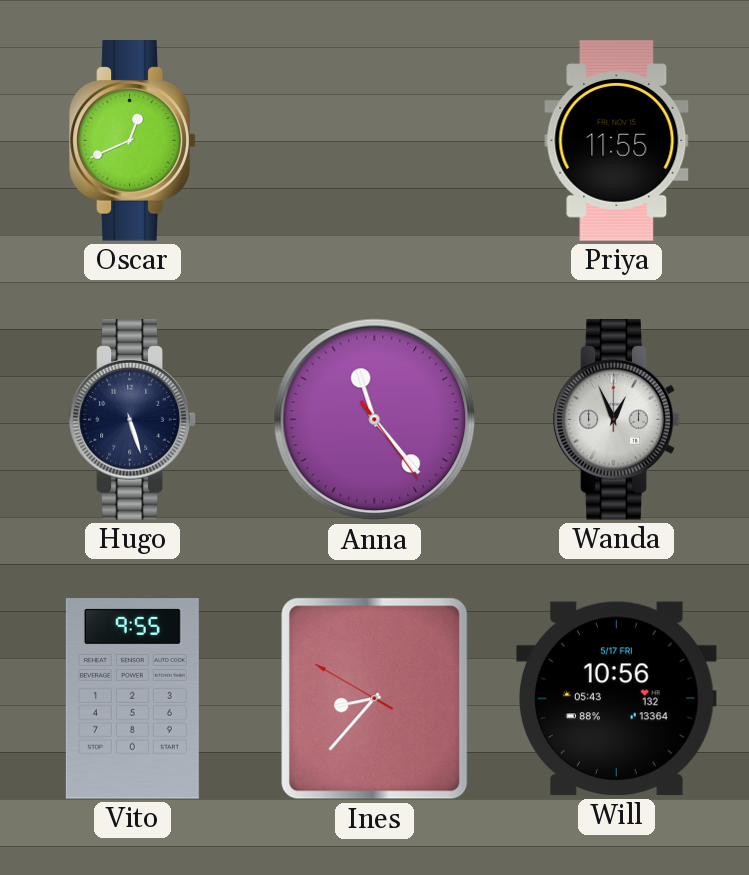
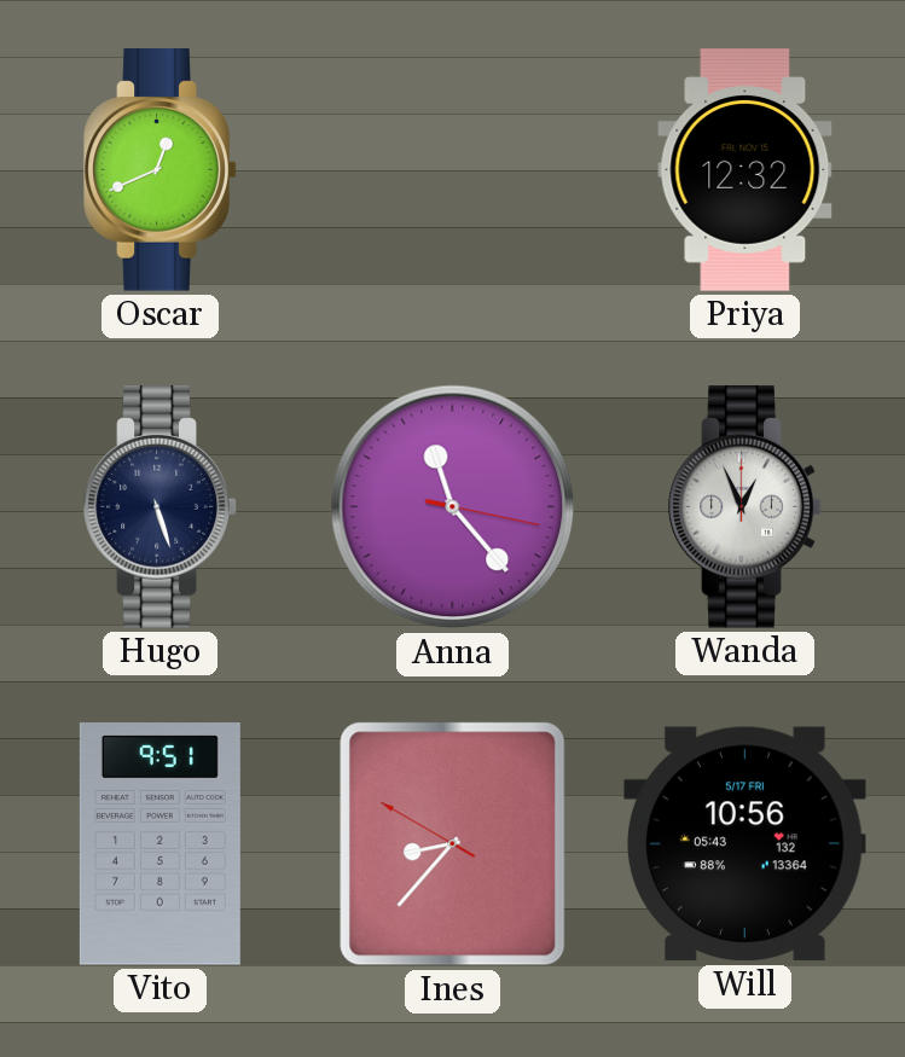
Priya: 11:55 -> 12:32 (746, 170)
Anna: 11:23:24 -> 11:23:17 (453, 507)
Vito: 9:55 -> 9:51 (159, 844)
